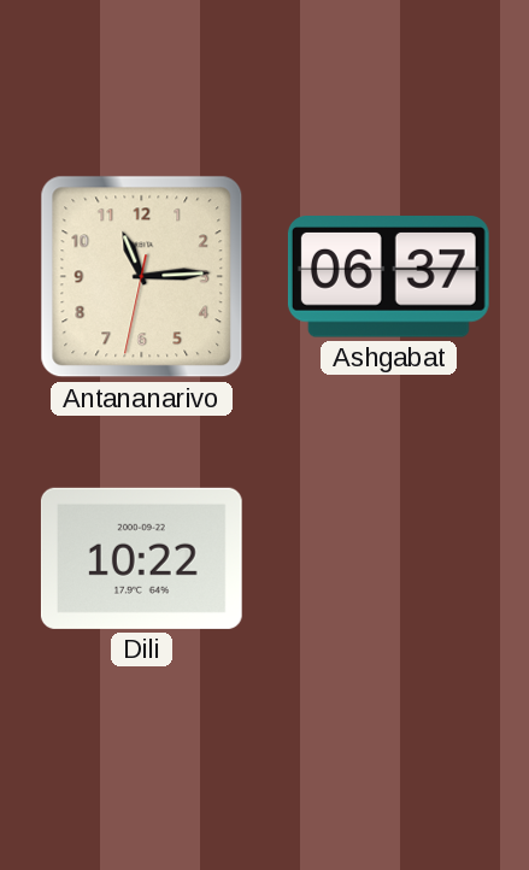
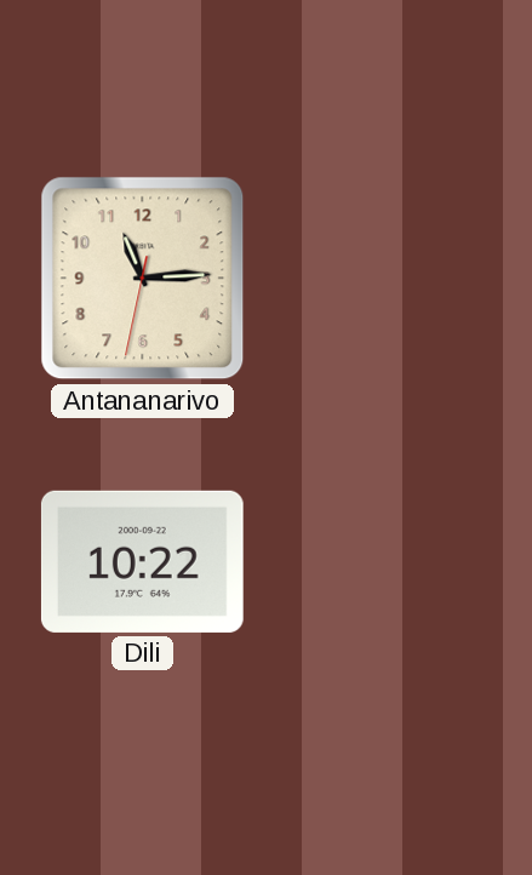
Ashgabat: 06:37 -> none (388, 277)
